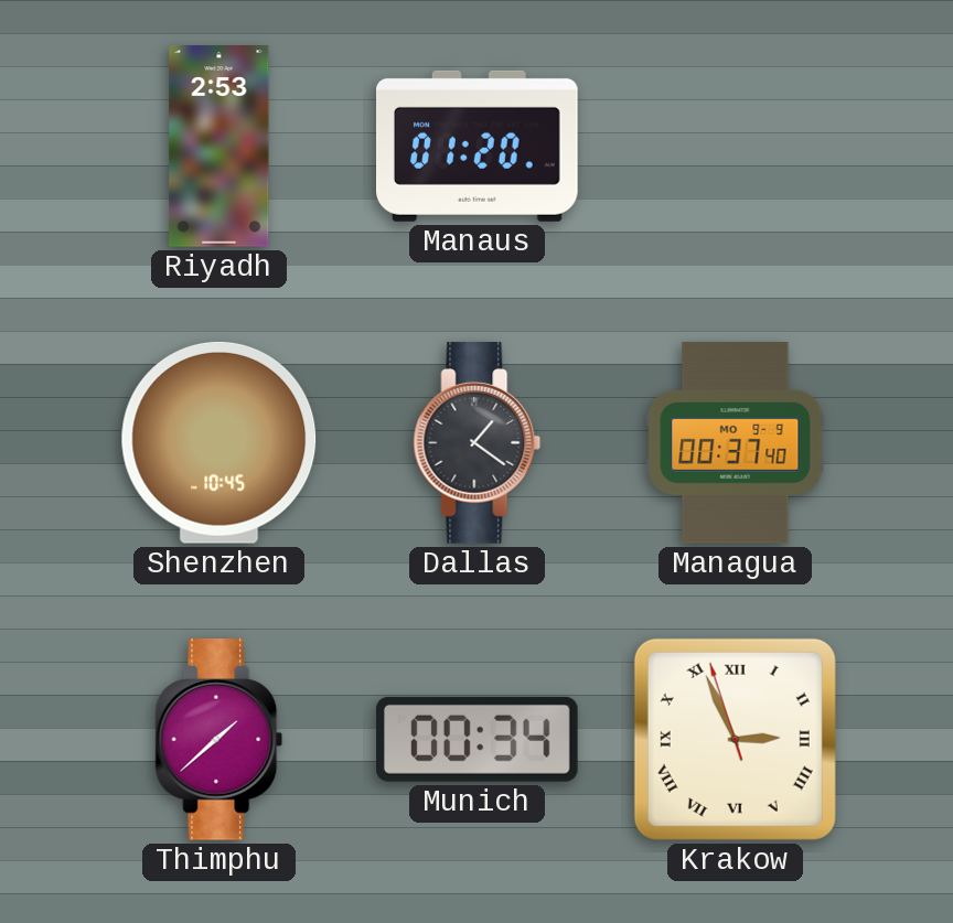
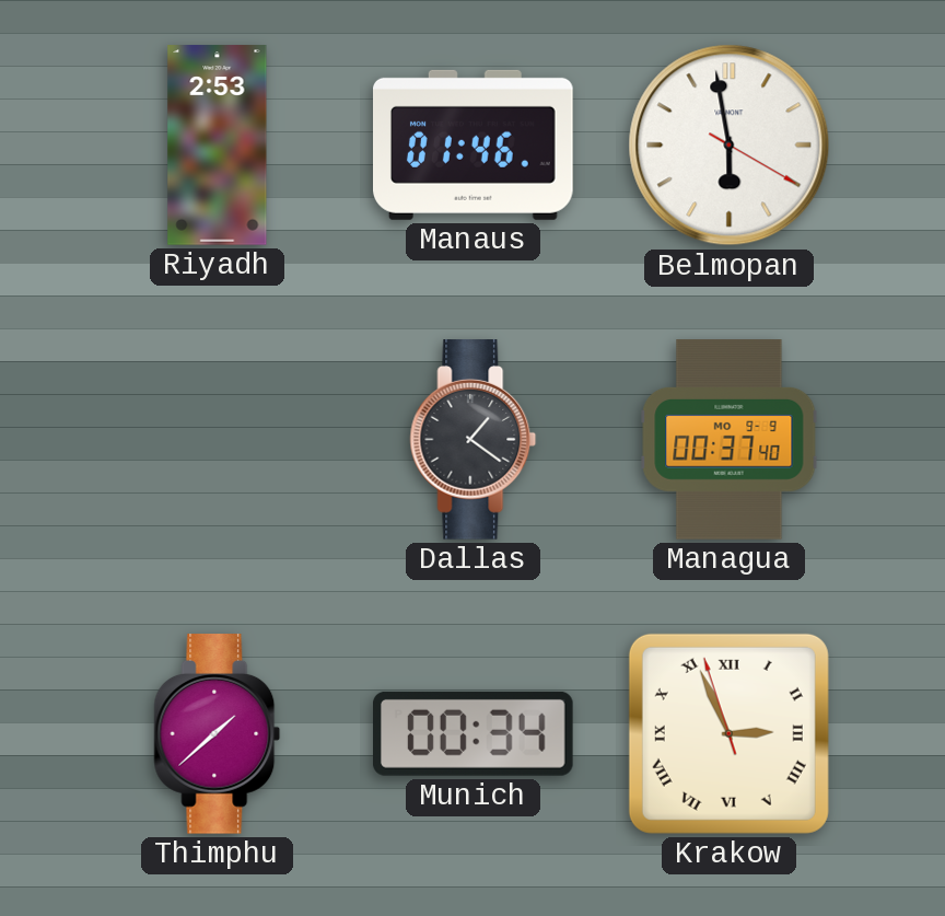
Manaus: 01:20 -> 01:46 (474, 144)
Belmopan: none -> 5:58 (730, 146)
Shenzhen: 10:45 -> none (219, 442)
